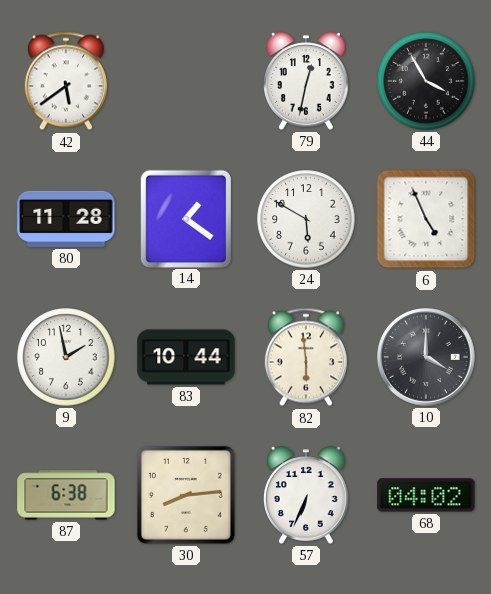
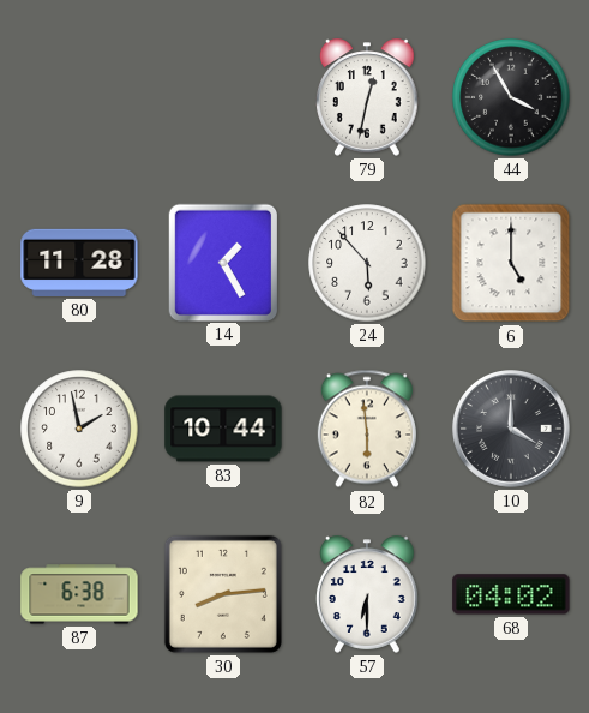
42: 5:39 -> none (66, 81)
14: 1:21 -> 1:25 (222, 262)
24: 5:50 -> 5:53 (367, 263)
6: 4:56 -> 5:00 (511, 263)
57: 6:34 -> 6:30 (368, 594)
